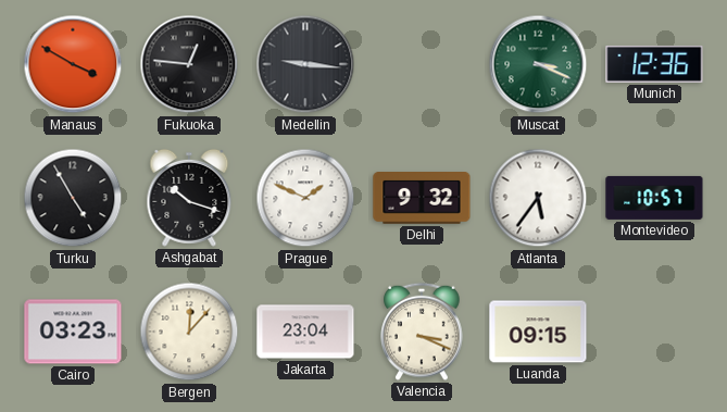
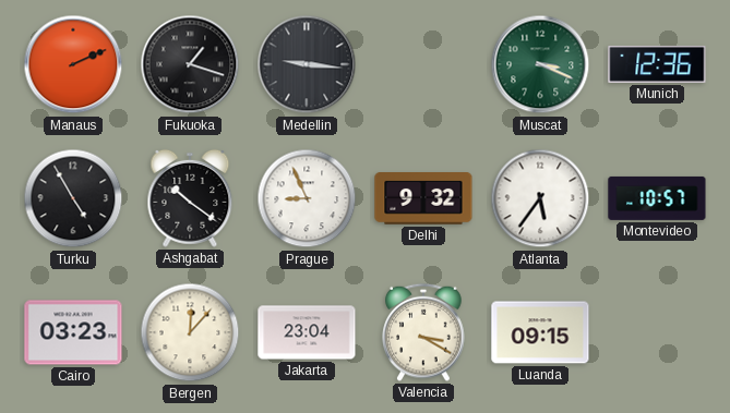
Manaus: 3:50 -> 2:11 (73, 64)
Fukuoka: 12:46 -> 1:18 (190, 64)
Ashgabat: 10:18 -> 10:21 (190, 198)
Prague: 1:49 -> 8:56 (307, 198)
Valencia: 3:19 -> 3:20 (423, 332)
